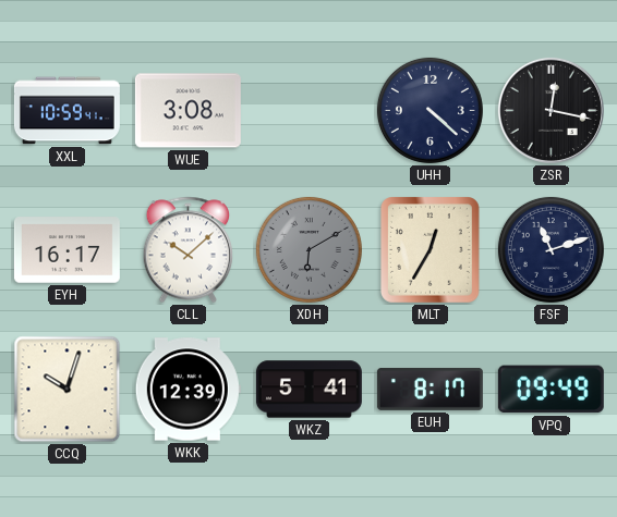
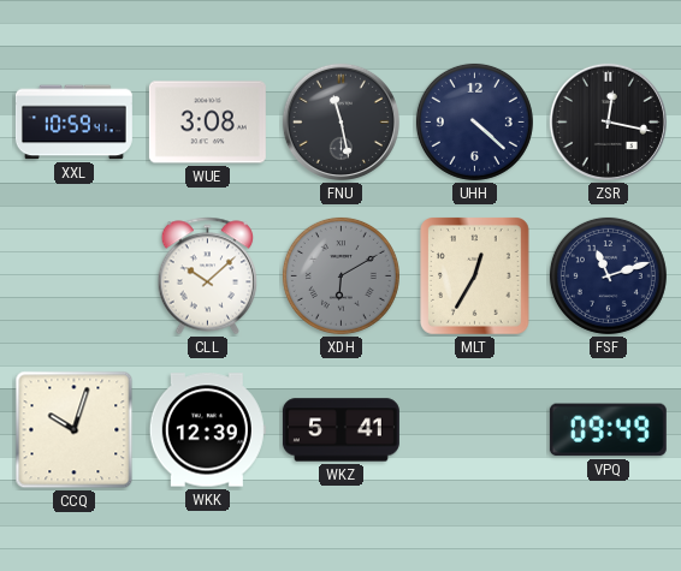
FNU: none -> 11:28 (340, 121)
EYH: 16:17 -> none (66, 250)
EUH: 8:17 -> none (430, 390)
